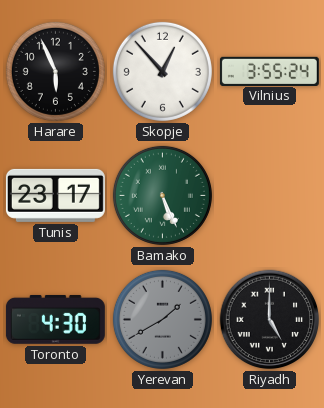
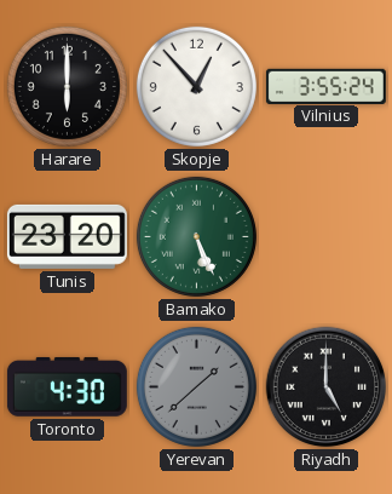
Harare: 5:56 -> 6:00 (67, 86)
Tunis: 23:17 -> 23:20 (67, 236)
Yerevan: 1:40 -> 1:38 (196, 386)
